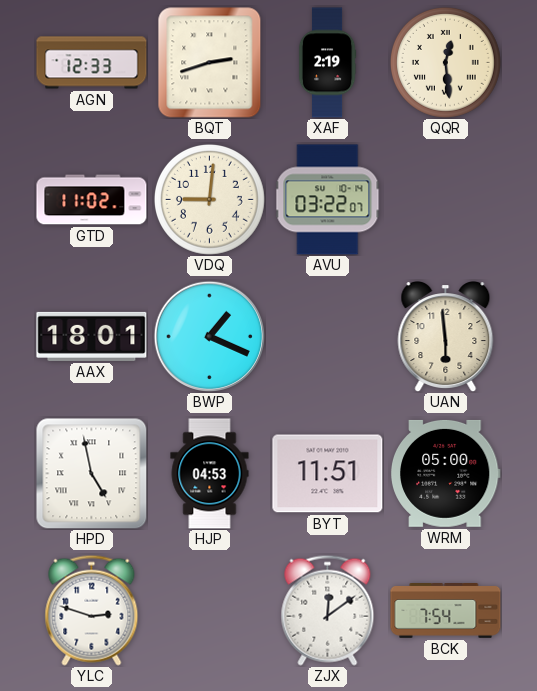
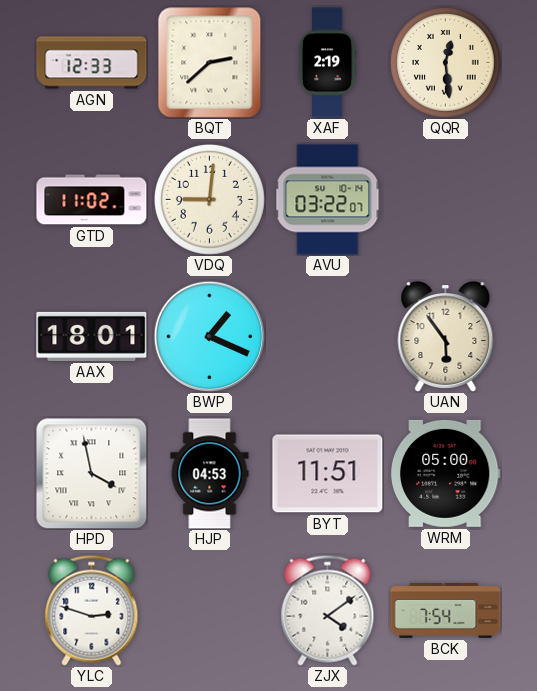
BQT: 2:42 -> 2:38 (210, 63)
UAN: 5:59 -> 5:54 (446, 337)
HPD: 4:58 -> 3:58 (91, 473)
ZJX: 12:09 -> 4:09 (328, 610)
